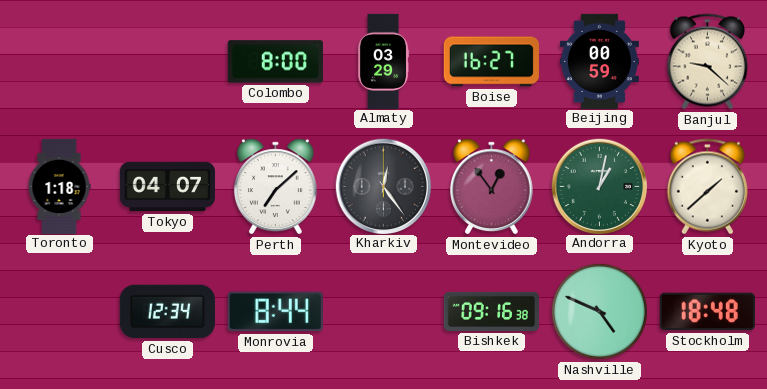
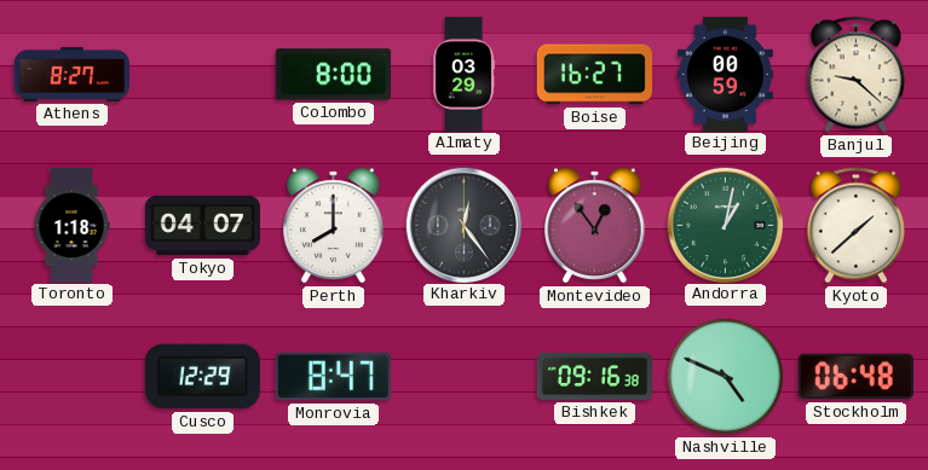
Athens: none -> 8:27 (71, 74)
Perth: 7:08 -> 8:00 (334, 226)
Cusco: 12:34 -> 12:29 (202, 377)
Monrovia: 8:44 -> 8:47 (333, 377)
Stockholm: 18:48 -> 06:48 (855, 377)
